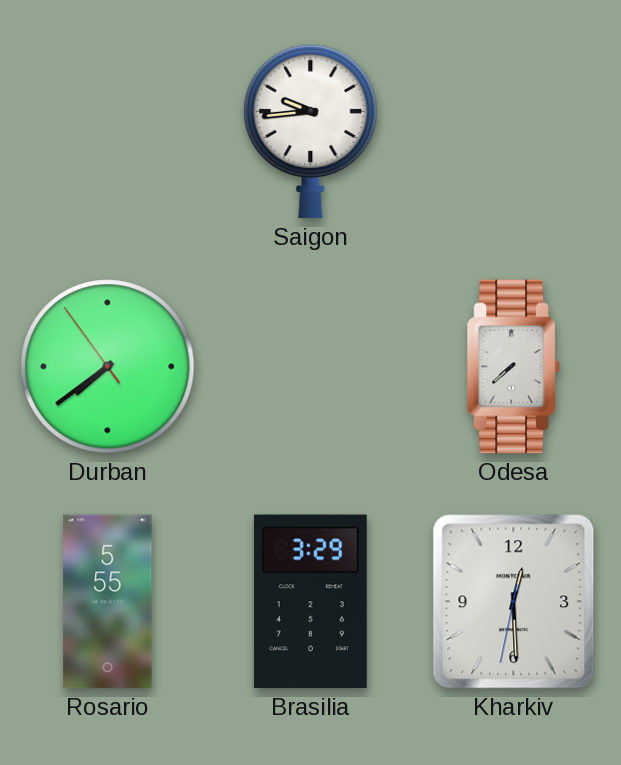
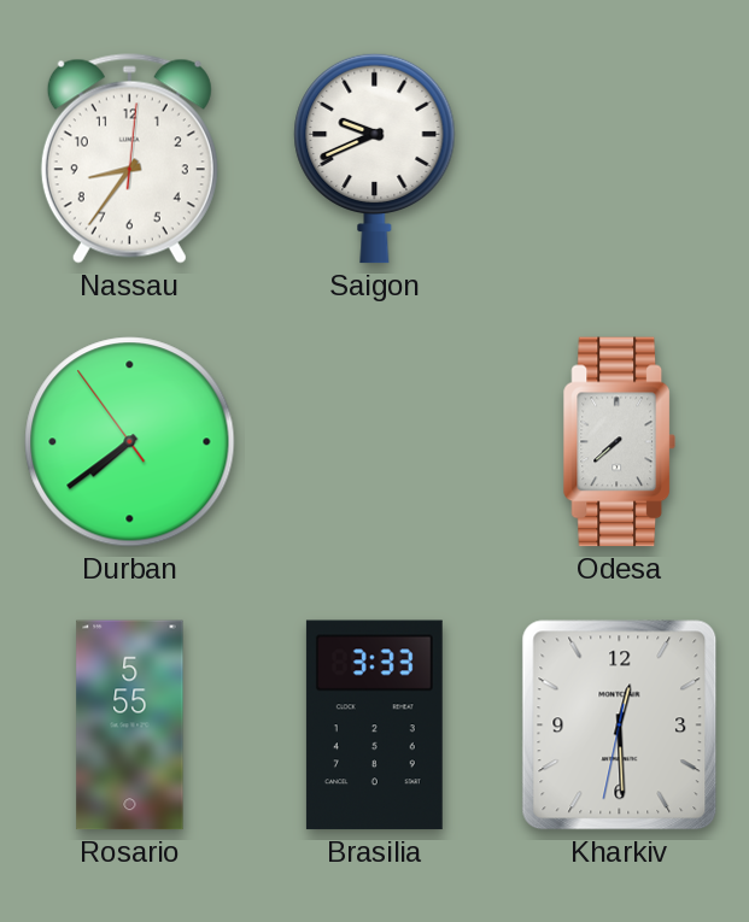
Nassau: none -> 8:36 (129, 159)
Saigon: 9:44 -> 9:41 (375, 158)
Brasilia: 3:29 -> 3:33 (374, 726)
